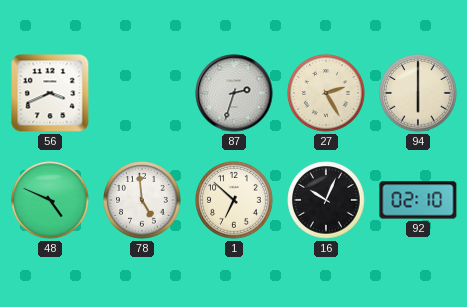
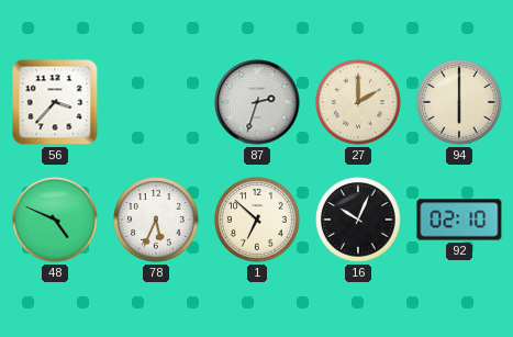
56: 3:41 -> 3:37 (55, 102)
27: 2:25 -> 2:00 (358, 102)
78: 4:59 -> 5:34 (156, 220)
